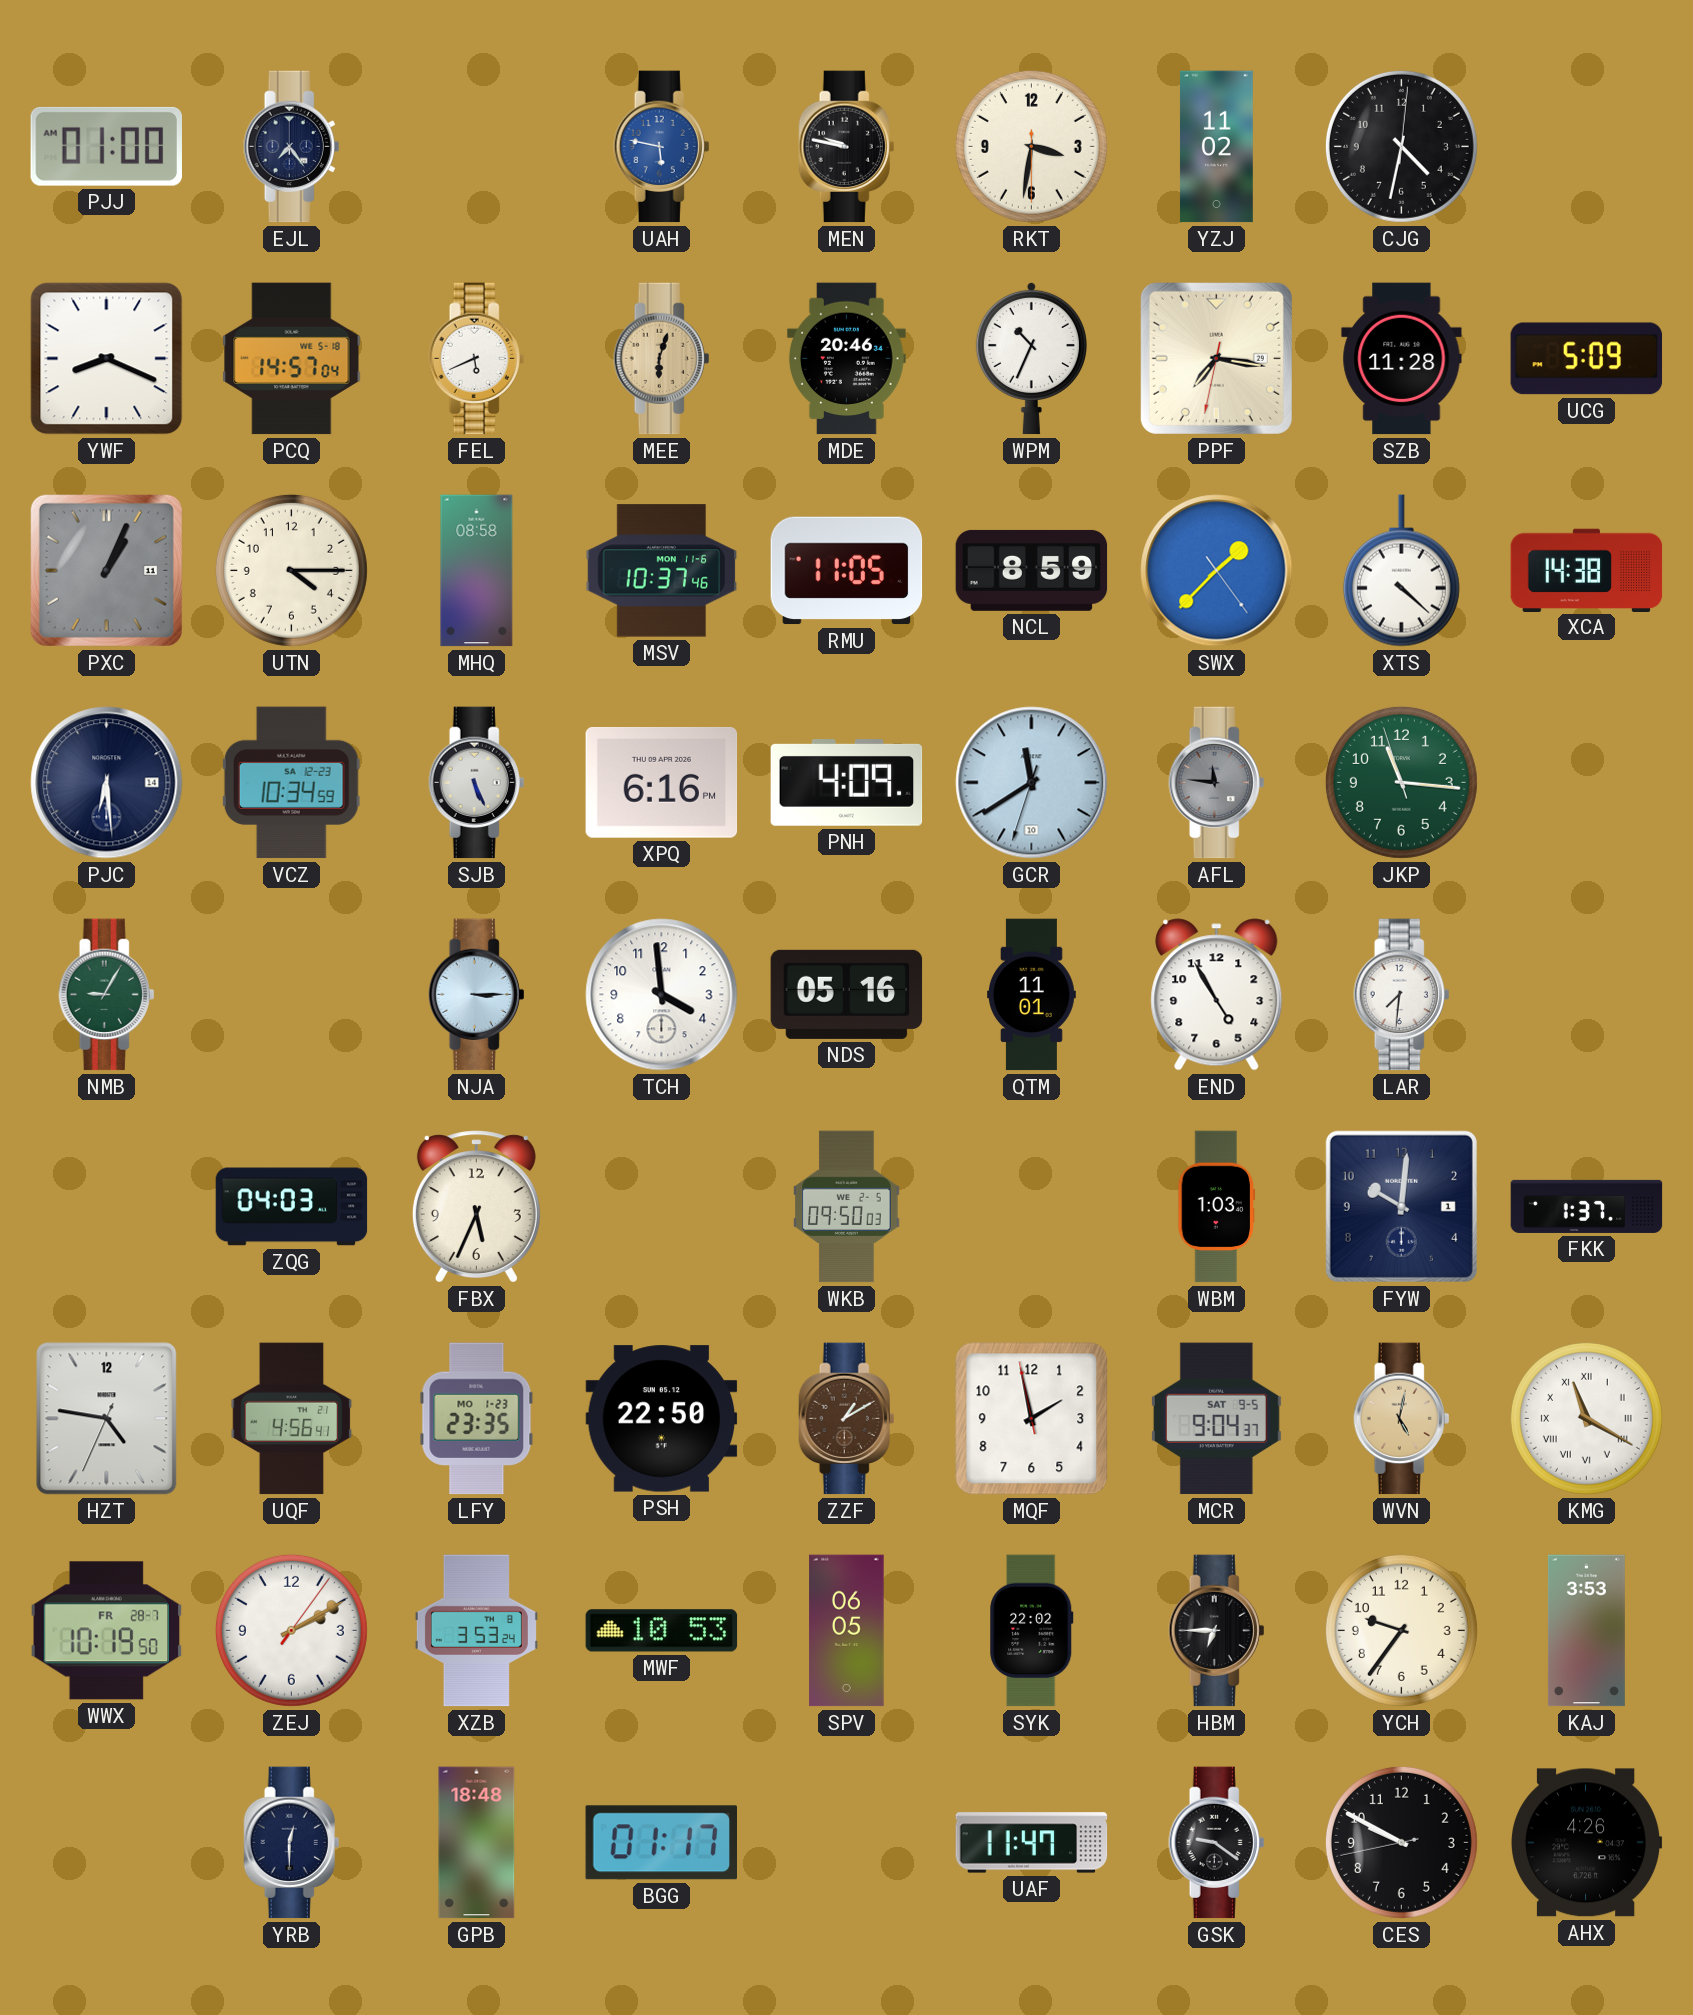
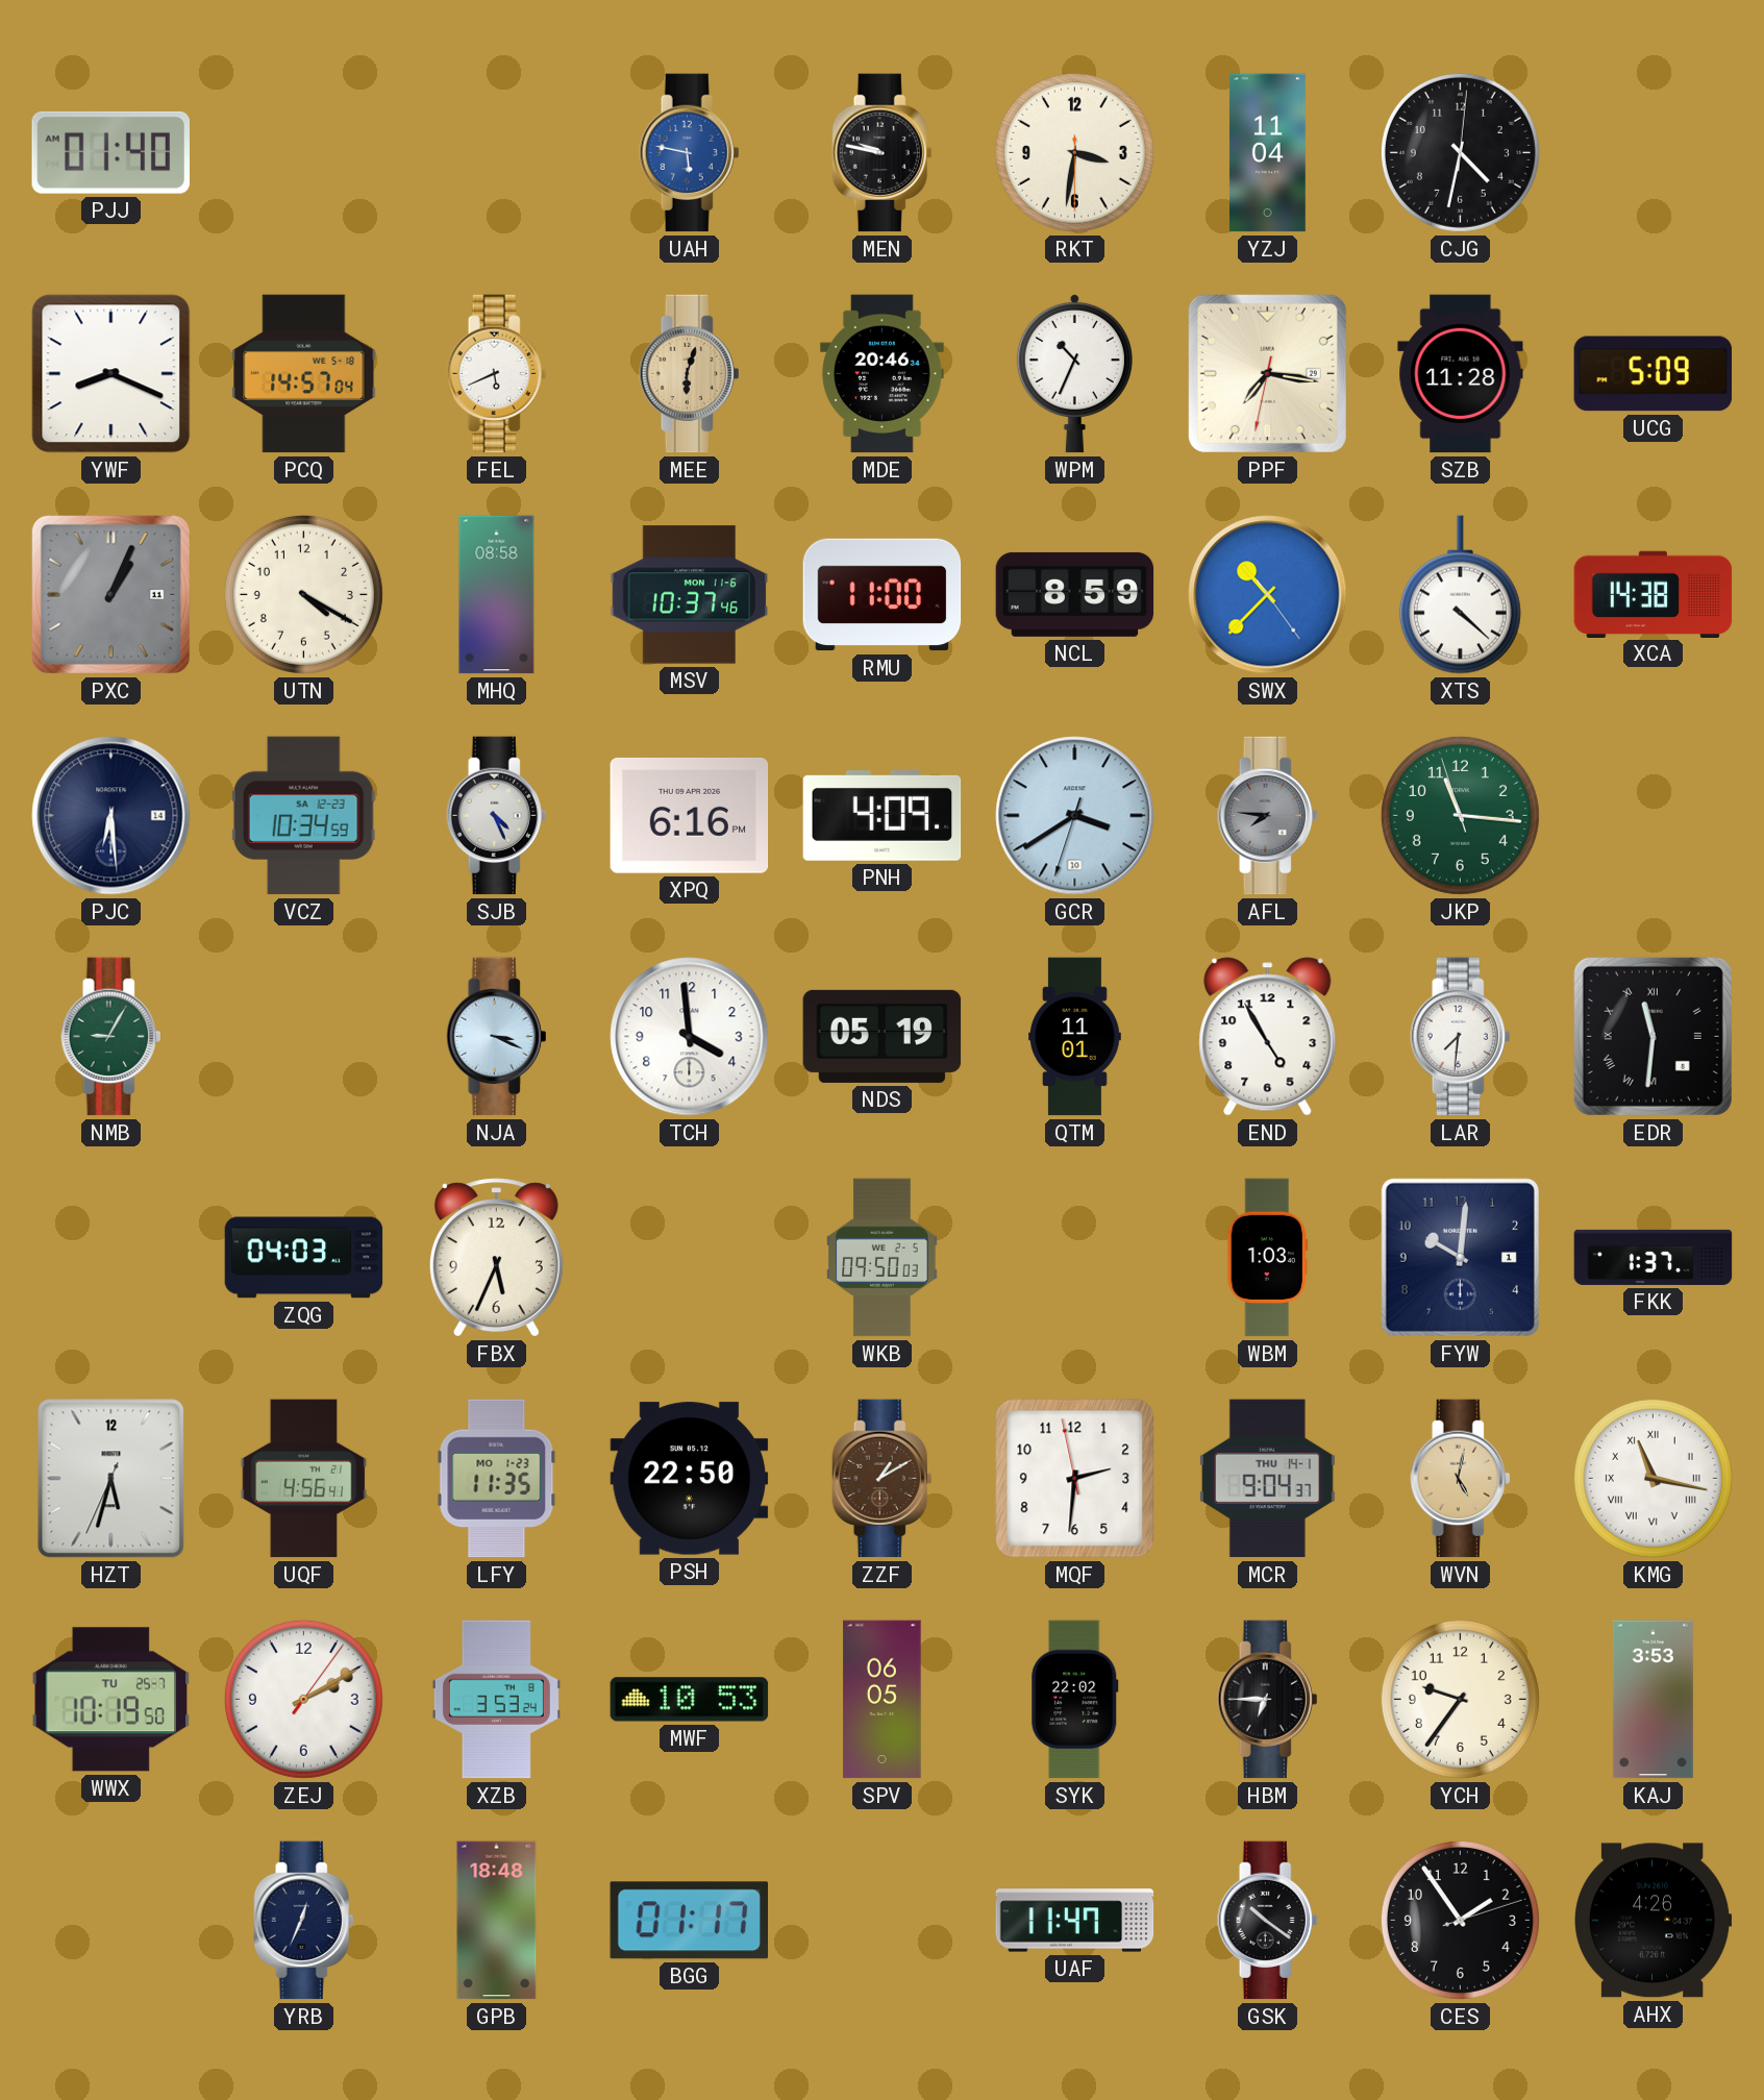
PJJ: 01:00 -> 01:40 (110, 152)
EJL: 7:24 -> none (292, 147)
YZJ: 11:02 -> 11:04 (1267, 153)
UTN: 4:15 -> 4:20 (303, 594)
RMU: 11:05 -> 11:00 (883, 595)
SWX: 1:37 -> 10:37 (1268, 595)
SJB: 5:26 -> 4:26 (497, 816)
GCR: 11:39 -> 3:39 (1075, 816)
AFL: 11:46 -> 7:46 (1268, 816)
NJA: 3:15 -> 3:19 (497, 1037)
NDS: 05:16 -> 05:19 (883, 1036)
EDR: none -> 11:31 (1653, 1036)
HZT: 4:46 -> 5:32 (111, 1479)
LFY: 23:35 -> 11:35 (497, 1479)
MQF: 1:57 -> 2:30 (1075, 1479)
MCR date: SAT 9-5 -> THU 14-1 (1267, 1479)
KMG: 11:20 -> 11:17 (1653, 1478)
WWX date: FR 28-7 -> TU 25-7 (111, 1700)
YRB: 12:30 -> 12:34 (304, 1921)
GSK: 9:21 -> 10:21 (1268, 1921)
CES: 9:49 -> 1:54 (1460, 1920)
